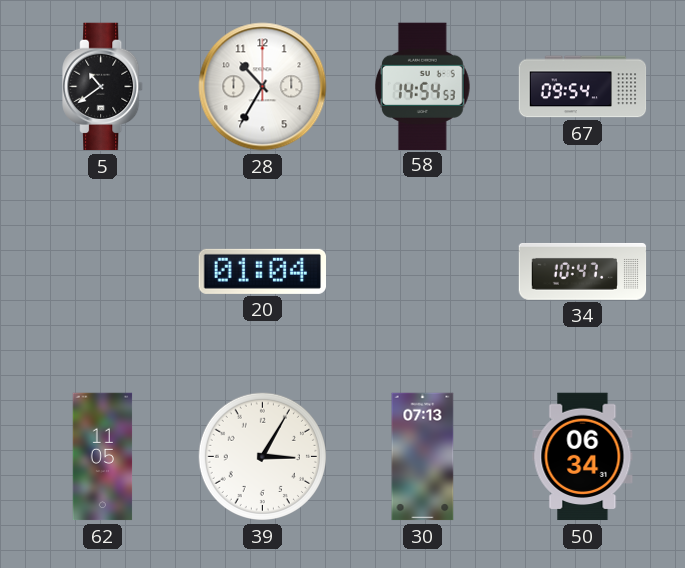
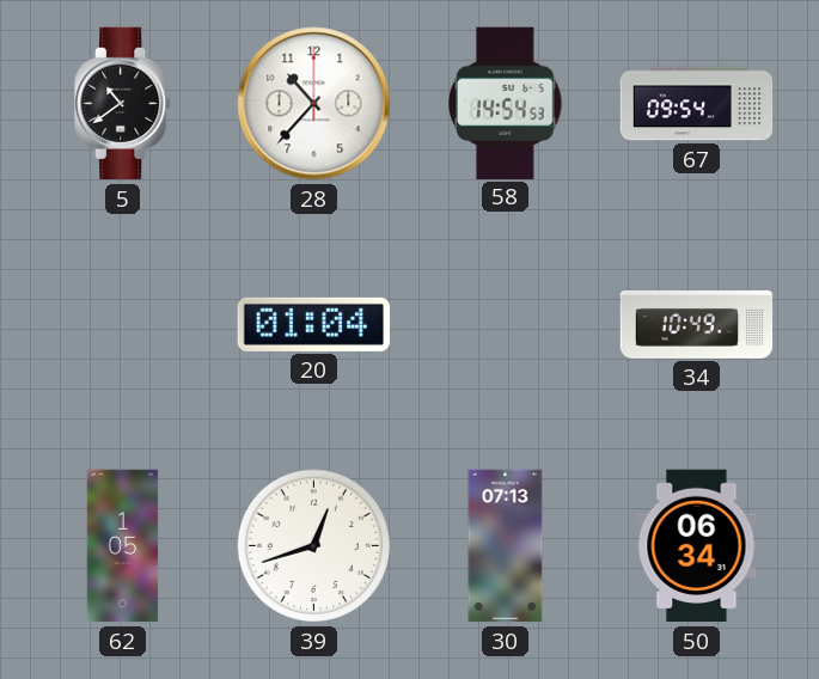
28: 10:35 -> 10:37 (314, 104)
34: 10:47 -> 10:49 (697, 324)
62: 11:05 -> 1:05 (123, 546)
39: 3:05 -> 12:42 (313, 545)
